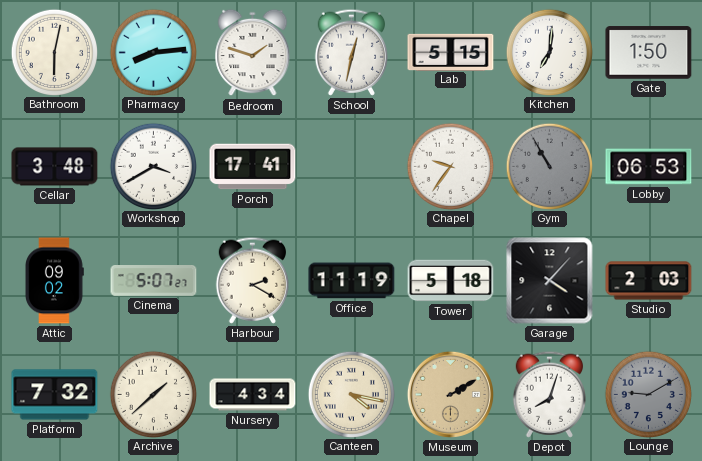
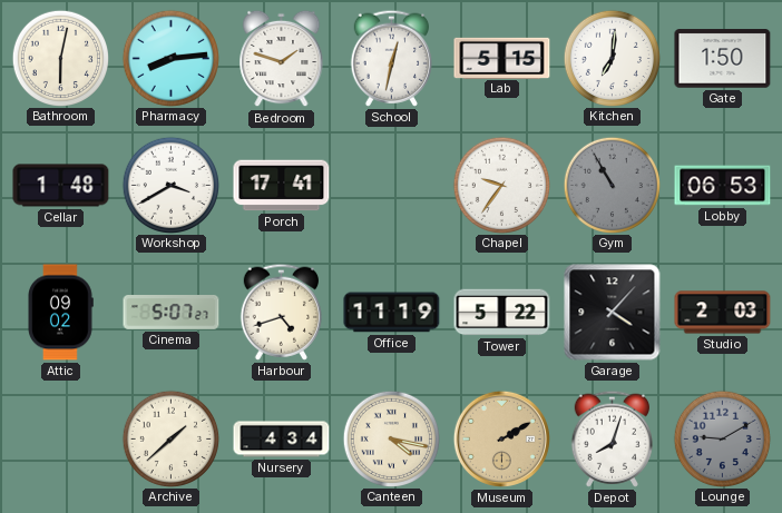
Cellar: 3:48 -> 1:48 (61, 186)
Harbour: 2:20 -> 4:42 (281, 312)
Tower: 5:18 -> 5:22 (502, 313)
Platform: 7:32 -> none (55, 395)
